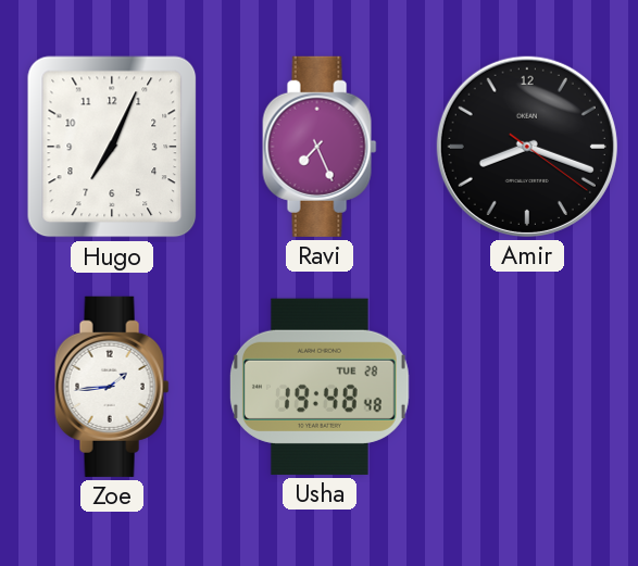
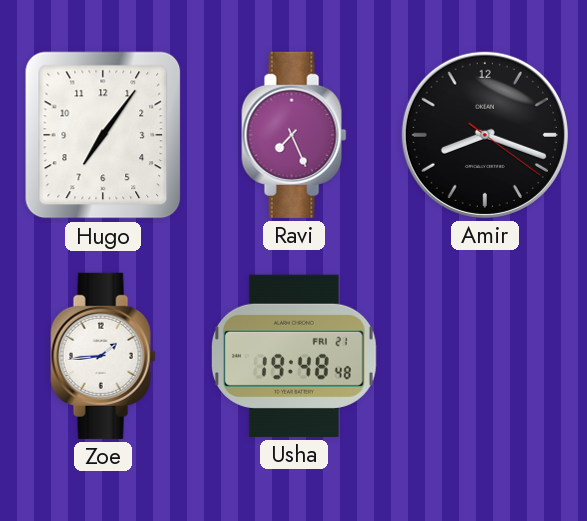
Hugo: 7:04 -> 7:06 (103, 135)
Usha date: TUE 28 -> FRI 21 (294, 356)
